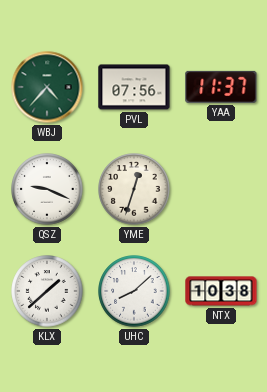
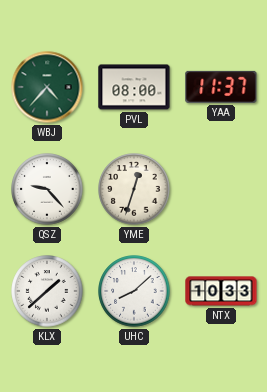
PVL: 07:56 -> 08:00 (134, 87)
QSZ: 9:19 -> 9:23 (47, 189)
NTX: 10:38 -> 10:33 (221, 291)
